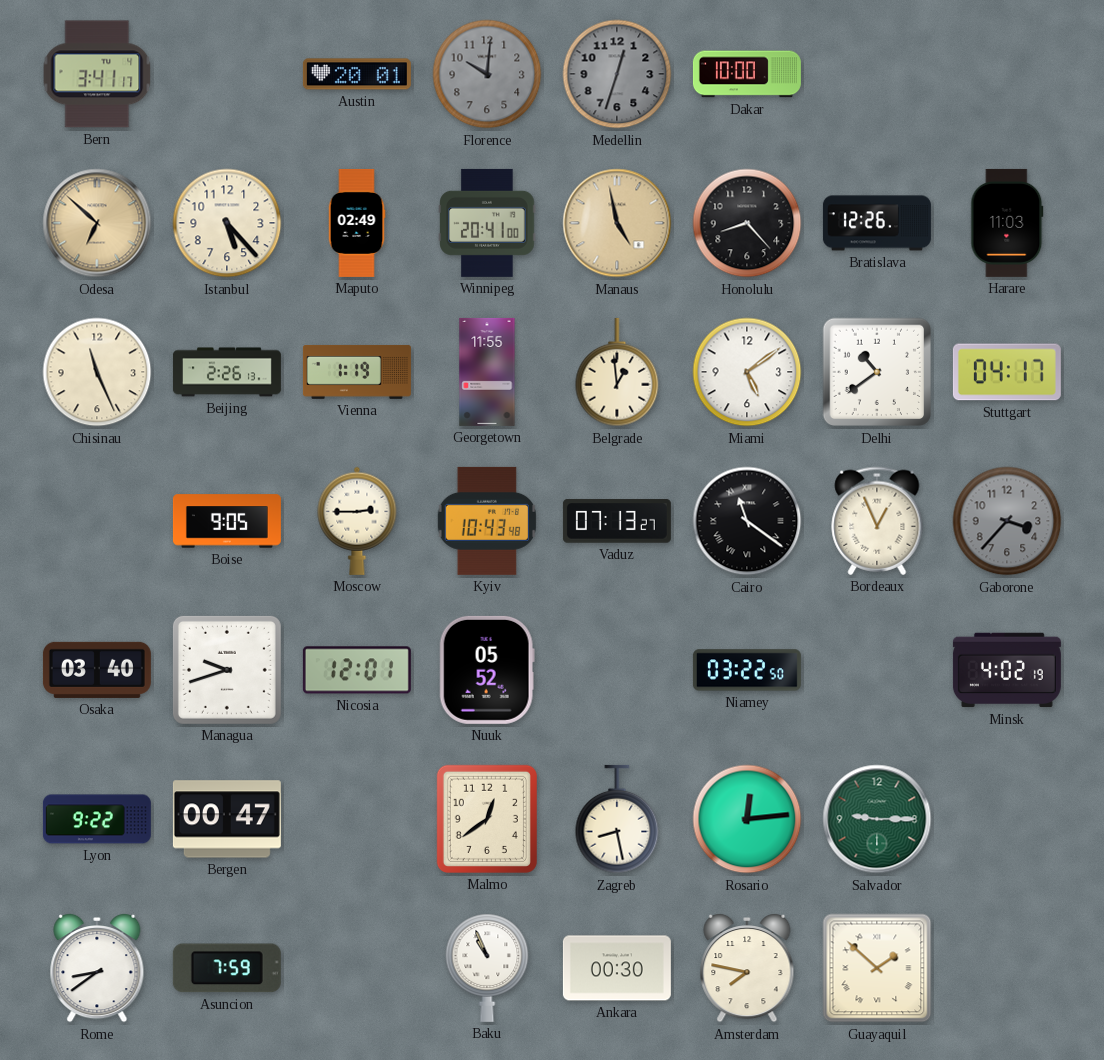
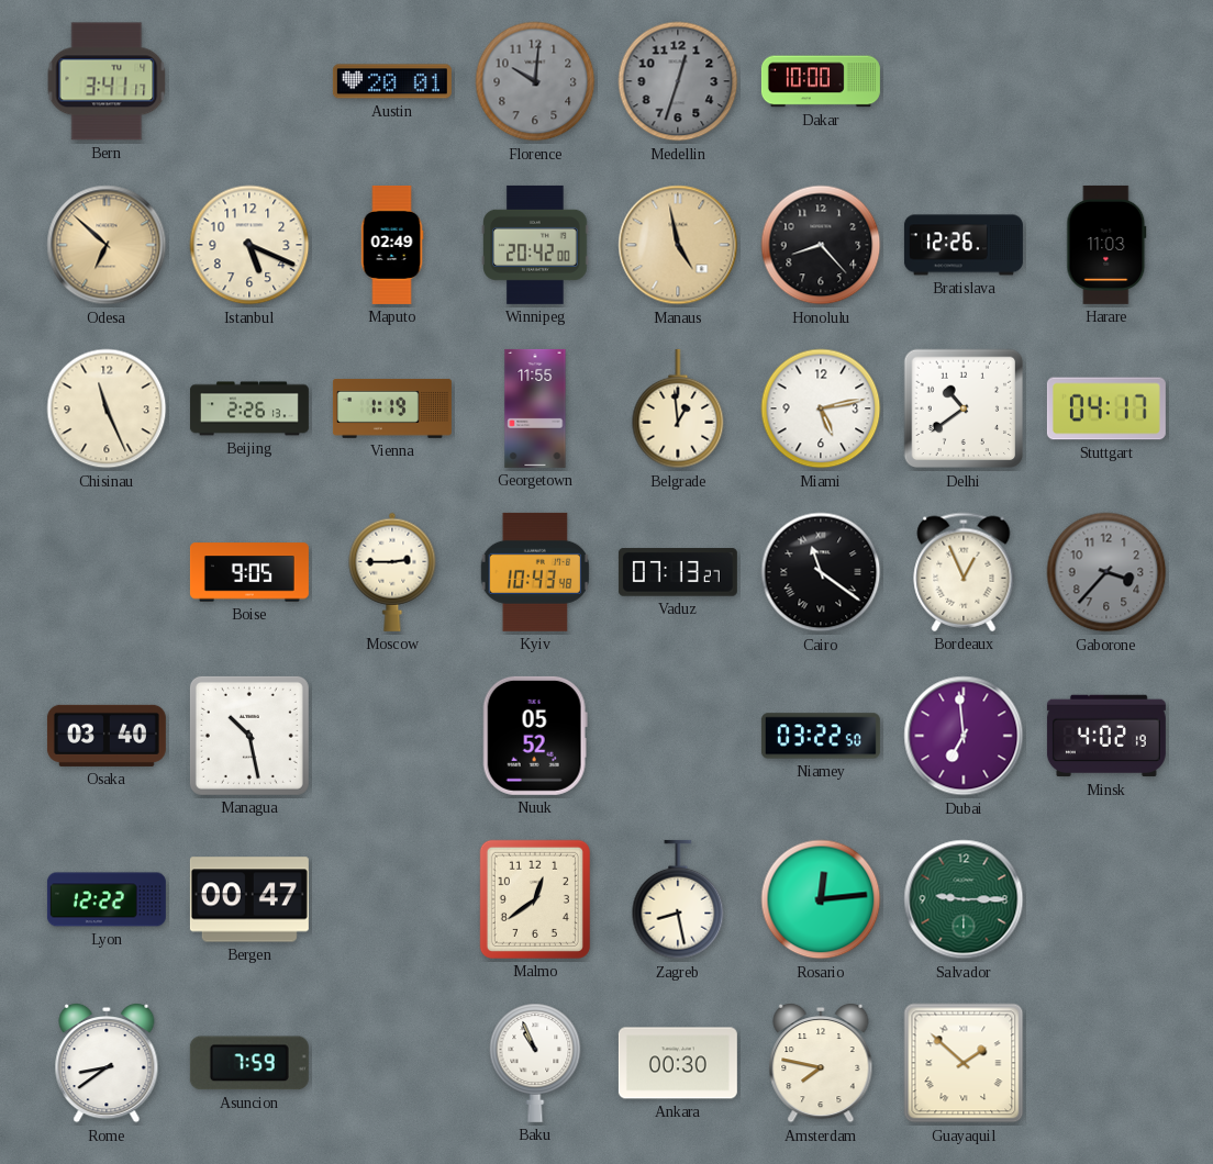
Istanbul: 5:23 -> 5:19 (249, 245)
Winnipeg: 20:41 -> 20:42 (535, 245)
Miami: 5:09 -> 5:13 (821, 408)
Managua: 9:42 -> 10:28 (249, 736)
Nicosia: 12:01 -> none (357, 670)
Dubai: none -> 6:59 (964, 736)
Lyon: 9:22 -> 12:22 (107, 899)
